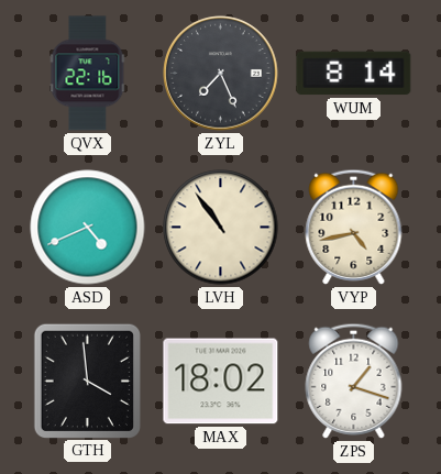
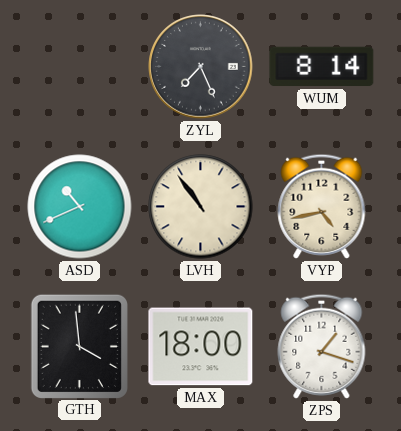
QVX: 22:16 -> none (88, 74)
ASD: 4:41 -> 10:41 (80, 207)
MAX: 18:02 -> 18:00 (201, 347)
